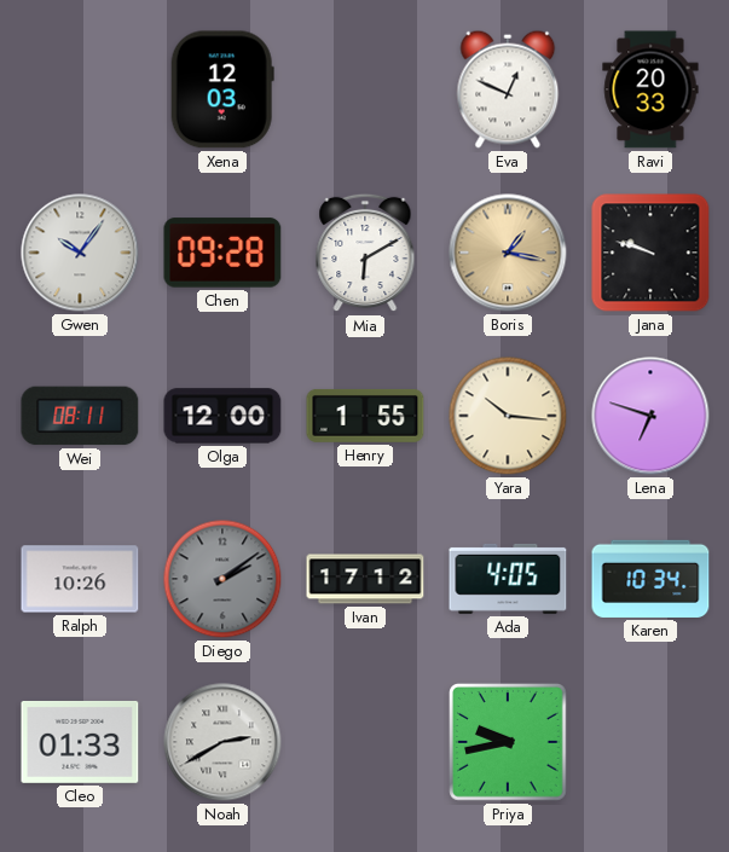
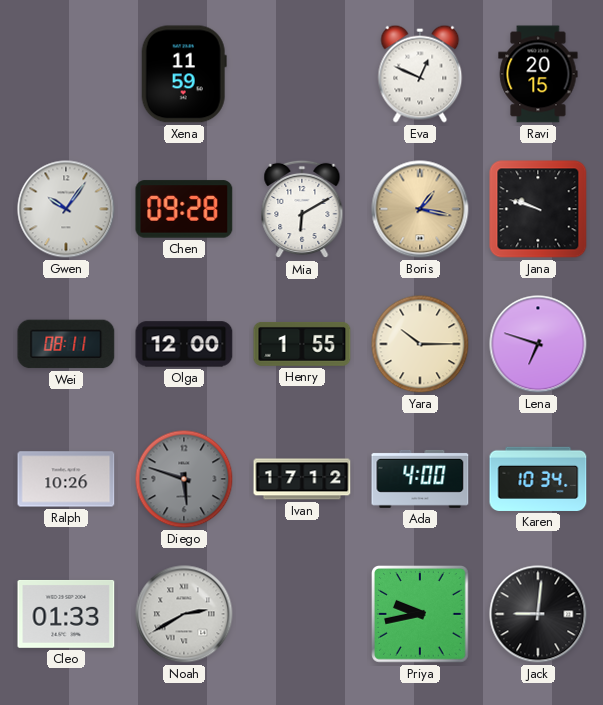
Xena: 12:03 -> 11:59 (184, 74)
Ravi: 20:33 -> 20:15 (538, 74)
Yara: 10:16 -> 10:15 (420, 344)
Diego: 2:09 -> 5:48 (184, 479)
Ada: 4:05 -> 4:00 (420, 479)
Jack: none -> 9:01 (538, 614)
